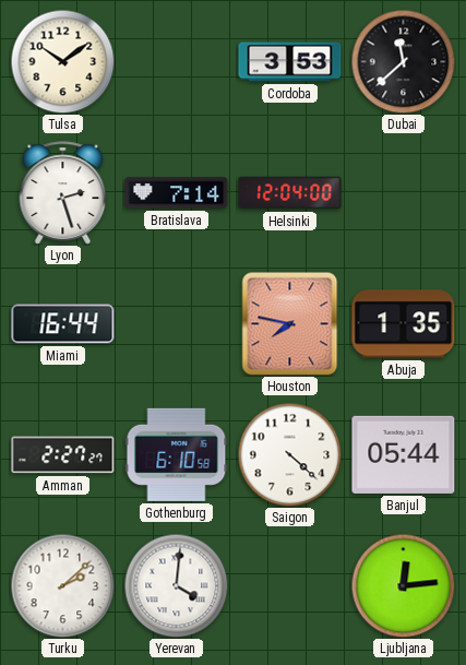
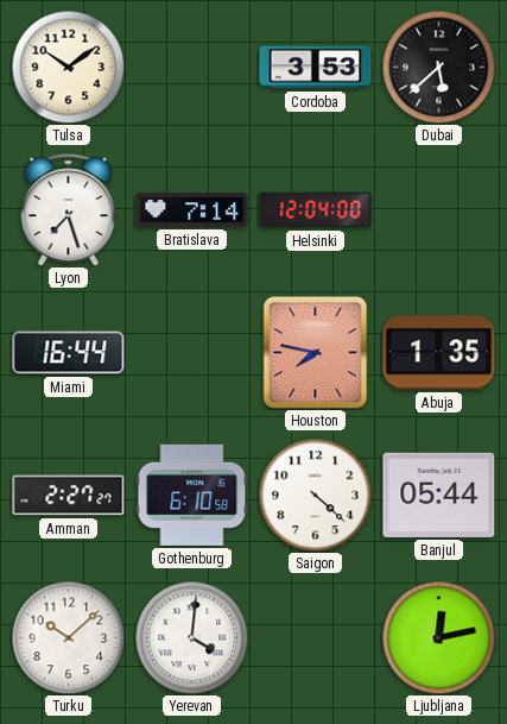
Dubai: 11:38 -> 5:38 (438, 67)
Lyon: 2:27 -> 7:27 (69, 210)
Turku: 2:08 -> 10:08 (68, 637)
Ljubljana: 12:14 -> 12:13 (438, 637)
